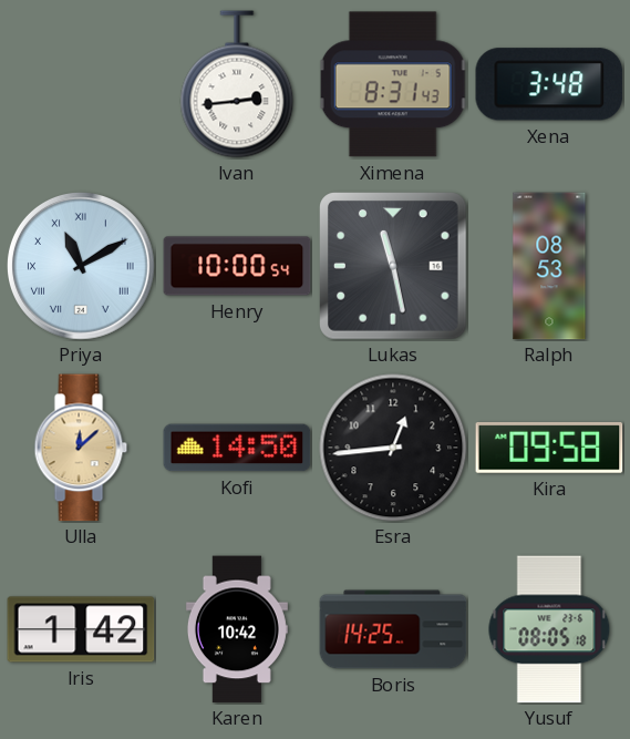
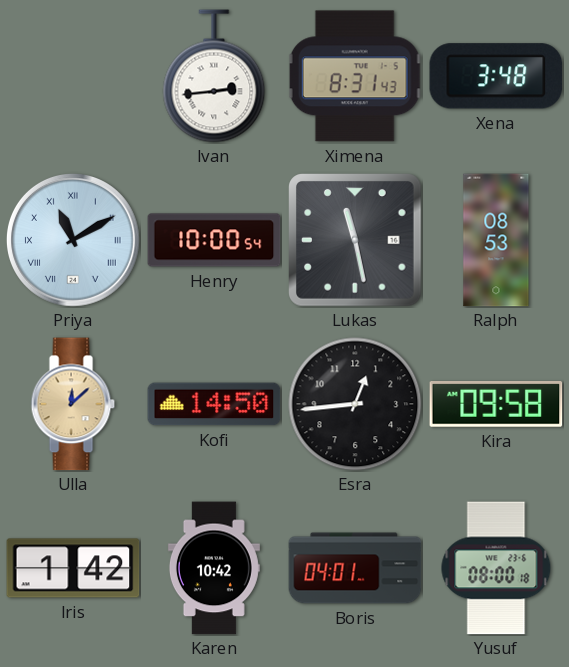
Boris: 14:25 -> 04:01 (355, 568)
Yusuf: 08:05 -> 08:00 (496, 568)
